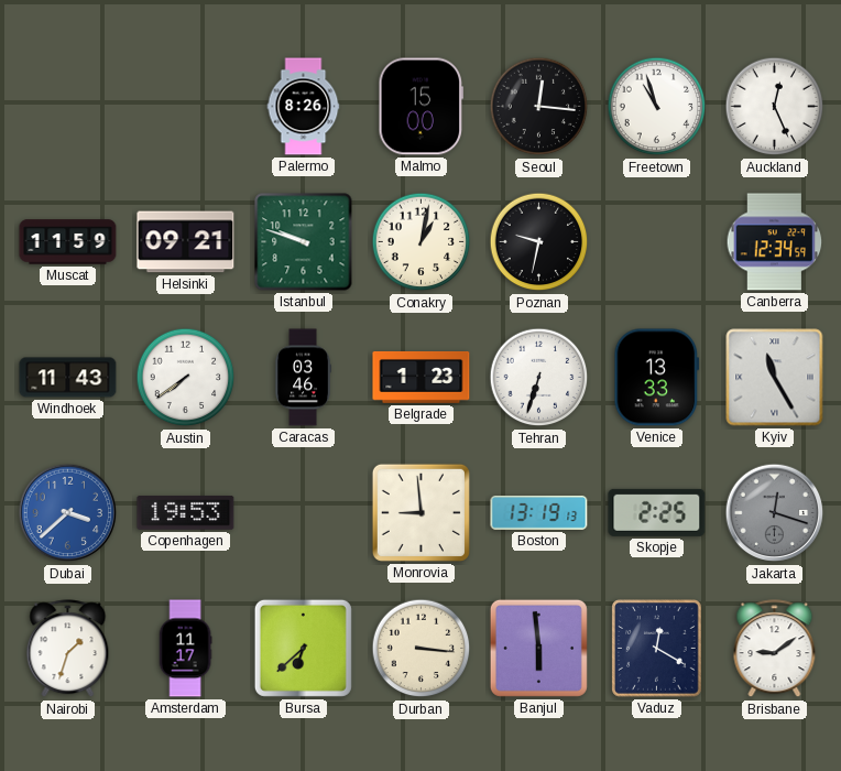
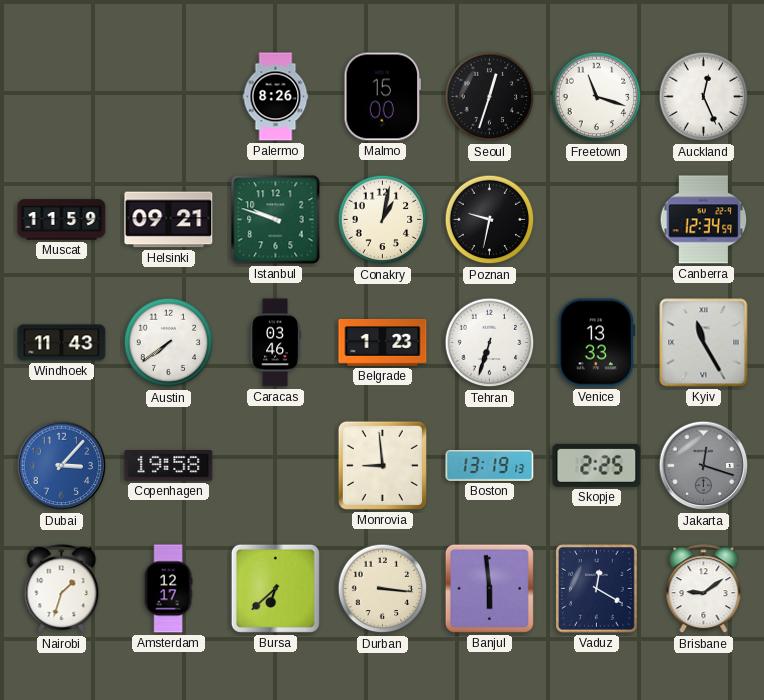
Seoul: 12:16 -> 12:33 (490, 97)
Freetown: 10:57 -> 11:18 (597, 97)
Dubai: 3:38 -> 3:07 (62, 466)
Copenhagen: 19:53 -> 19:58 (169, 466)
Amsterdam: 11:17 -> 12:17 (168, 589)
